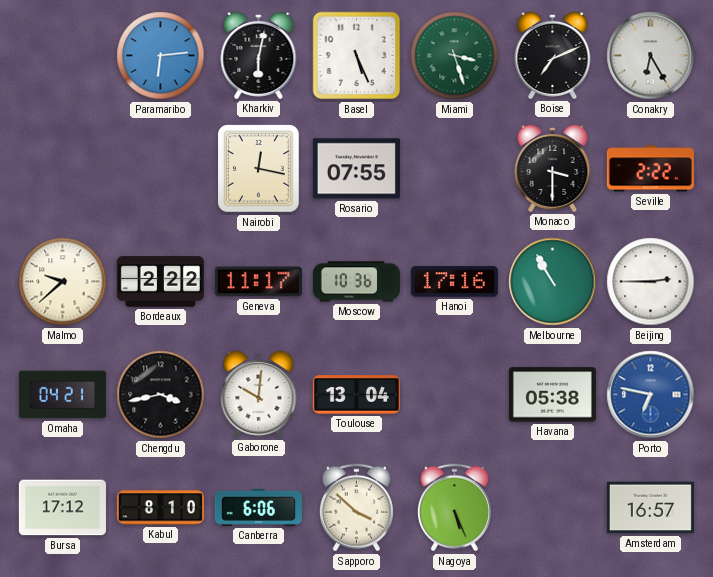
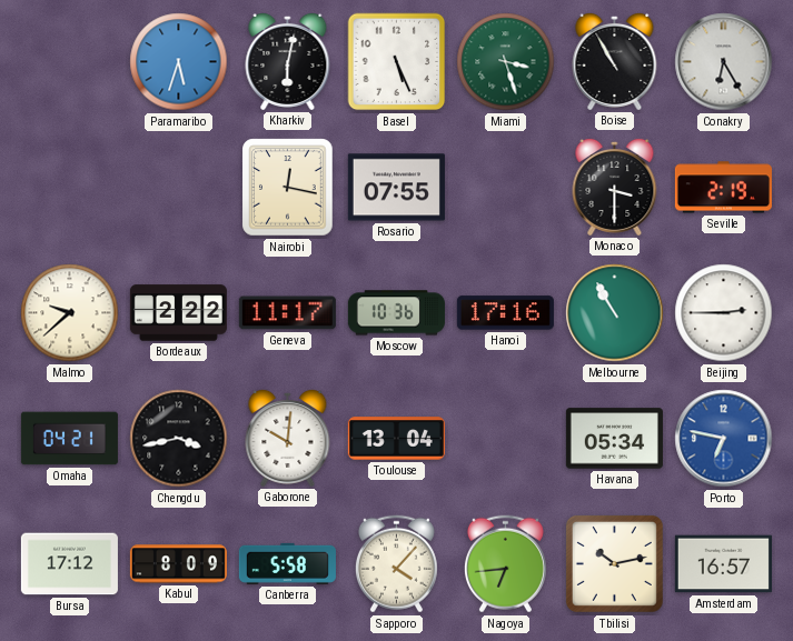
Paramaribo: 6:14 -> 5:33 (179, 62)
Boise: 7:11 -> 10:55 (615, 61)
Seville: 2:22 -> 2:19 (723, 188)
Havana: 05:38 -> 05:34 (614, 439)
Kabul: 8:10 -> 8:09 (178, 564)
Canberra: 6:06 -> 5:58 (287, 563)
Sapporo: 3:52 -> 4:07 (396, 564)
Nagoya: 5:26 -> 6:44 (505, 564)
Tbilisi: none -> 10:13 (614, 563)
